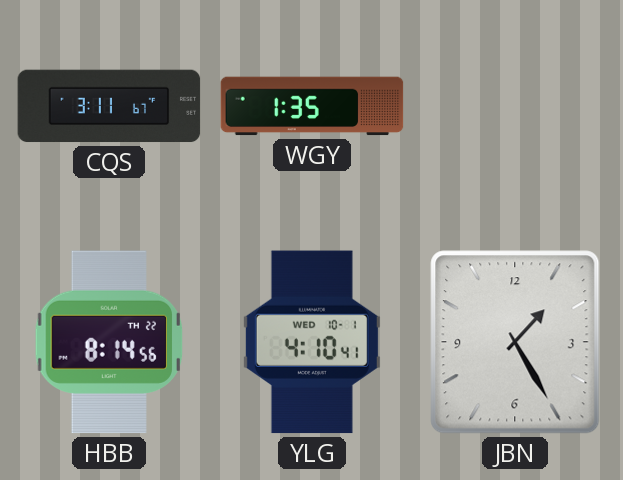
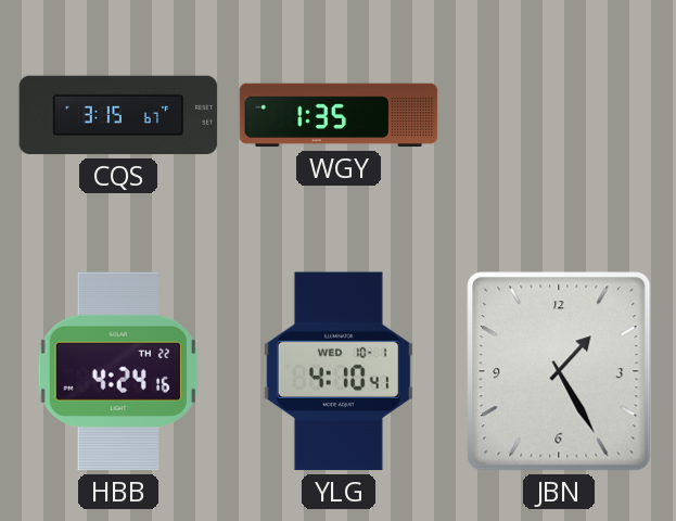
CQS: 3:11 -> 3:15 (118, 115)
HBB: 8:14 -> 4:24 (117, 371)
